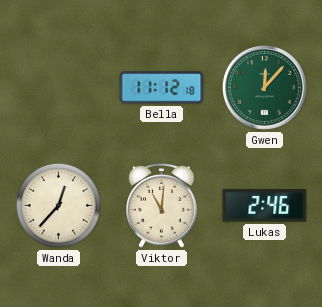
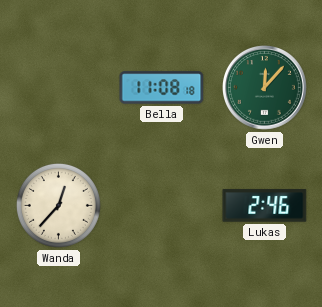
Bella: 11:12 -> 11:08 (162, 88)
Viktor: 11:01 -> none (162, 205)
